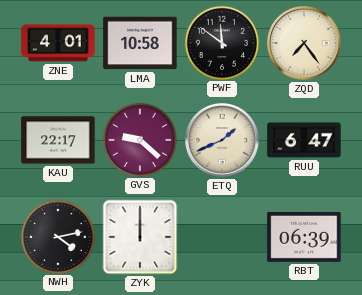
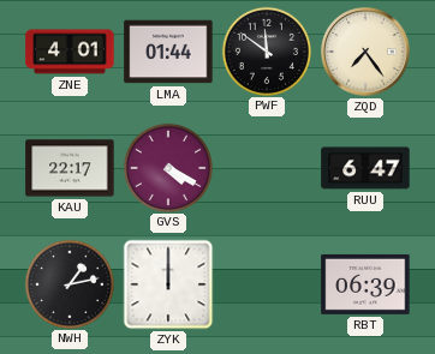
LMA: 10:58 -> 01:44 (168, 52)
GVS: 9:22 -> 4:20 (168, 167)
ETQ: 1:41 -> none (222, 140)
NWH: 4:13 -> 1:13 (70, 283)
